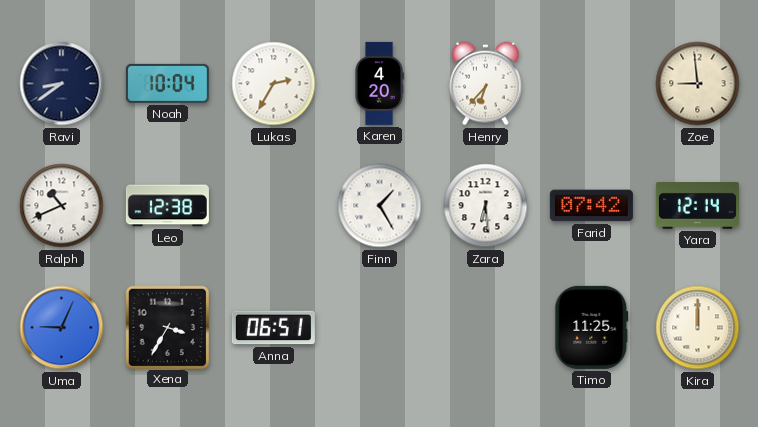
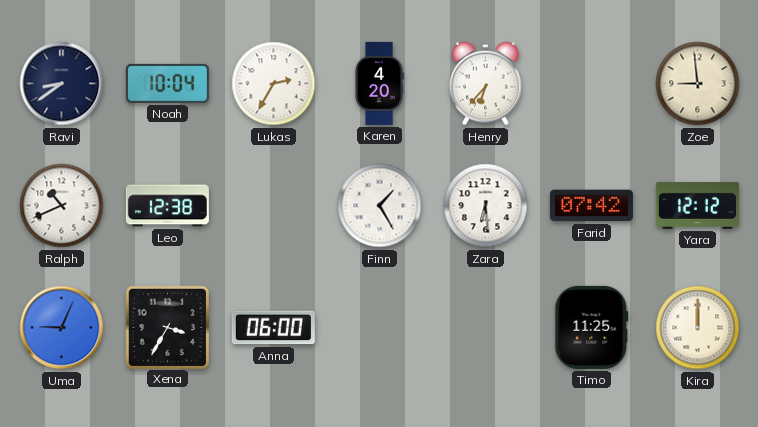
Yara: 12:14 -> 12:12 (697, 206)
Anna: 06:51 -> 06:00 (273, 328)
